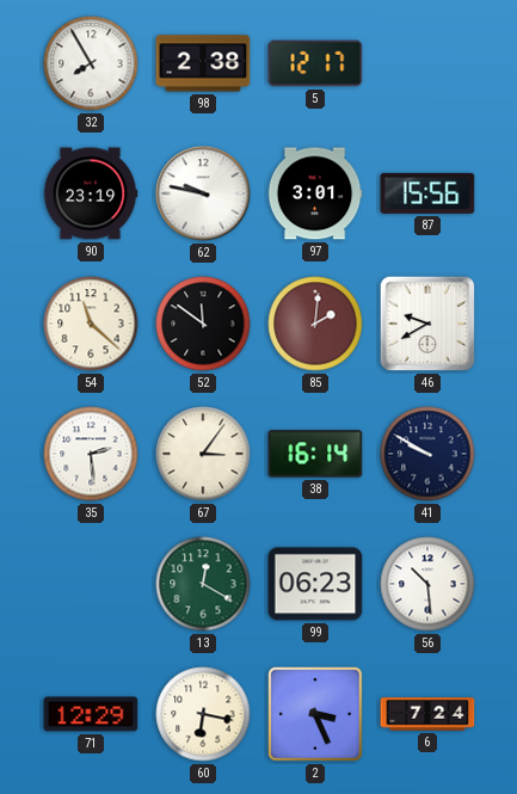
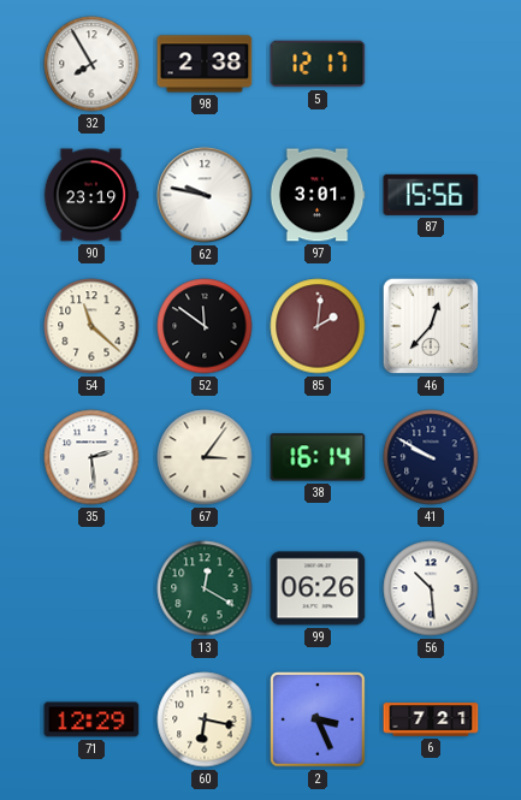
46: 9:40 -> 12:37 (431, 326)
99: 06:23 -> 06:26 (318, 588)
6: 7:24 -> 7:21 (431, 719)
